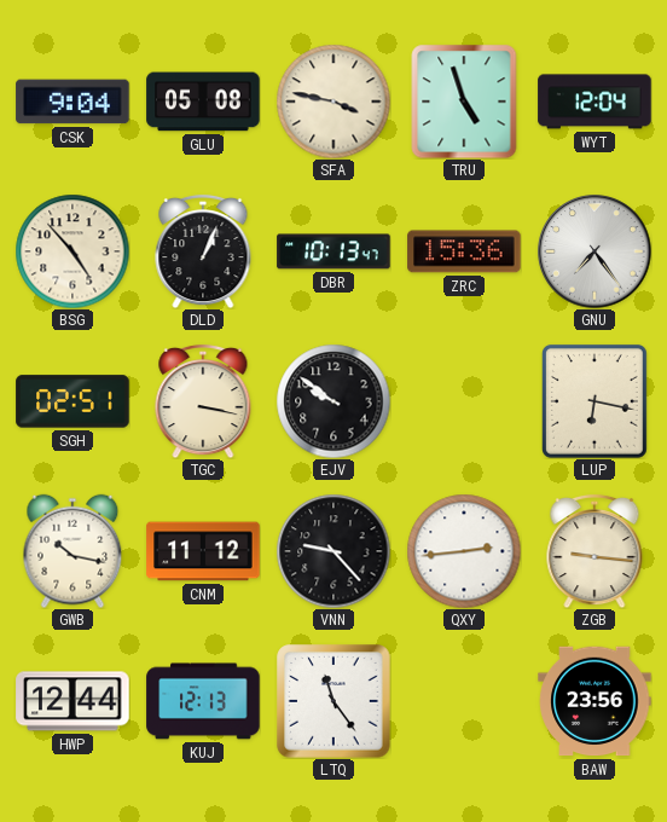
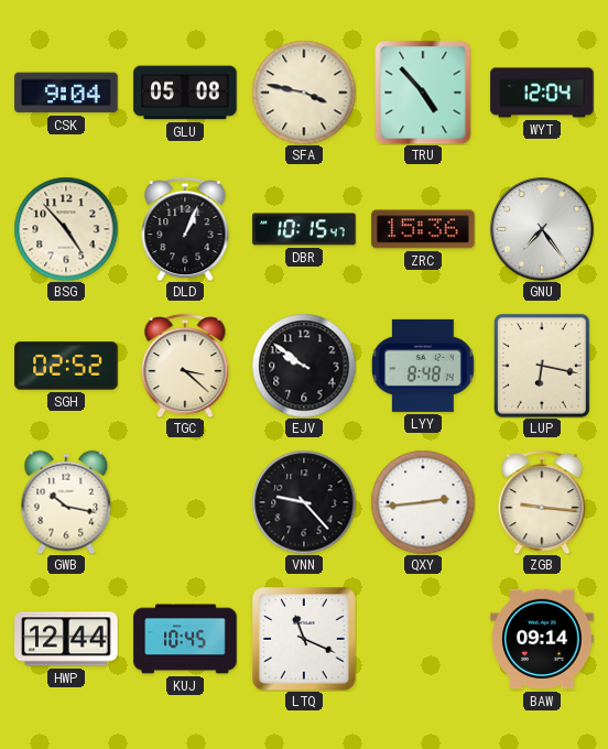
TRU: 4:57 -> 4:53 (423, 93)
DBR: 10:13 -> 10:15 (304, 229)
SGH: 02:51 -> 02:52 (66, 366)
TGC: 3:17 -> 3:22 (185, 366)
LYY: none -> 8:48 (423, 366)
CNM: 11:12 -> none (203, 551)
KUJ: 12:13 -> 10:45 (185, 639)
LTQ: 11:24 -> 11:19 (304, 639)
BAW: 23:56 -> 09:14 (542, 639)
